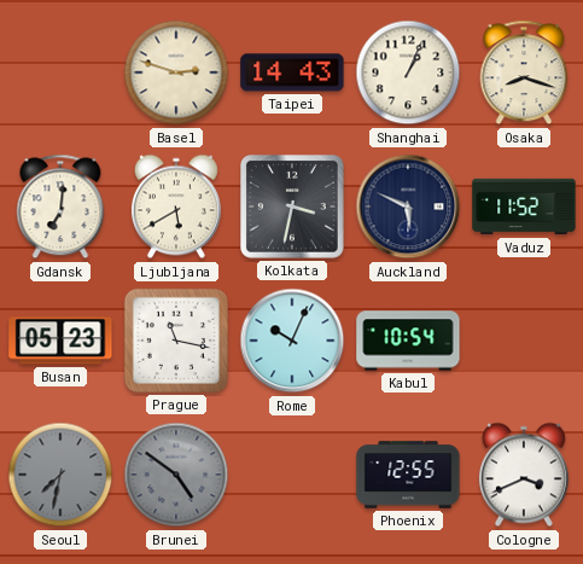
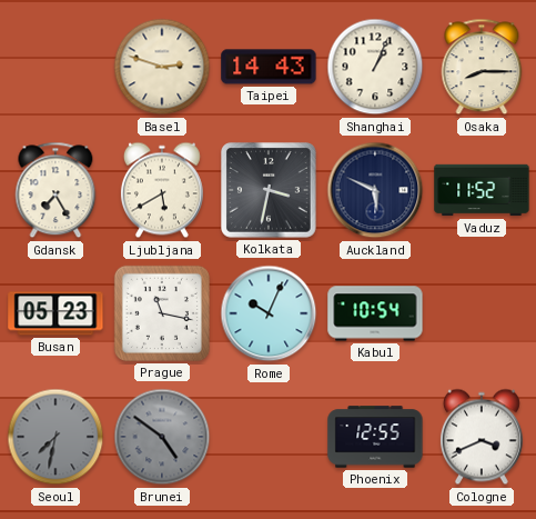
Osaka: 8:18 -> 8:15 (482, 67)
Gdansk: 7:01 -> 7:25 (55, 190)
